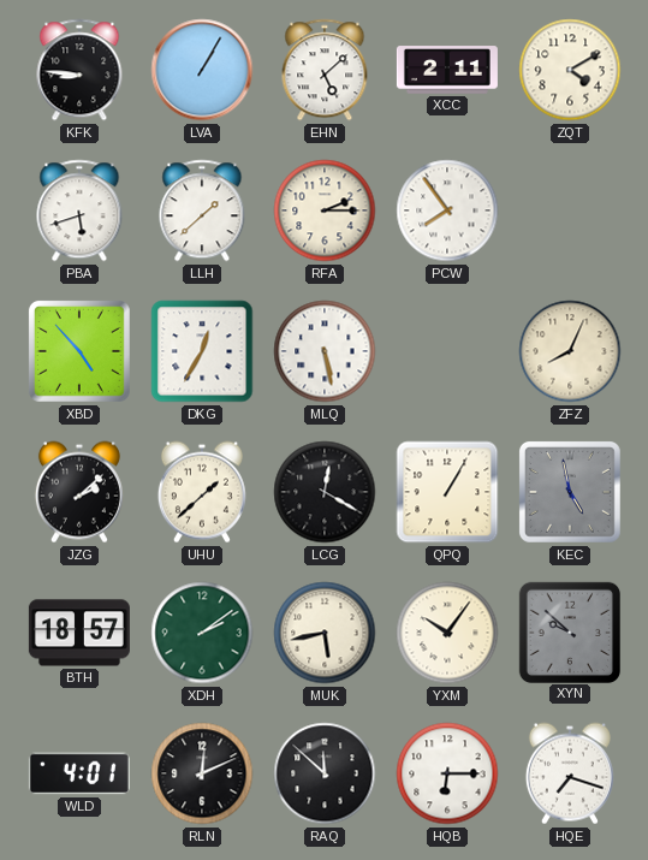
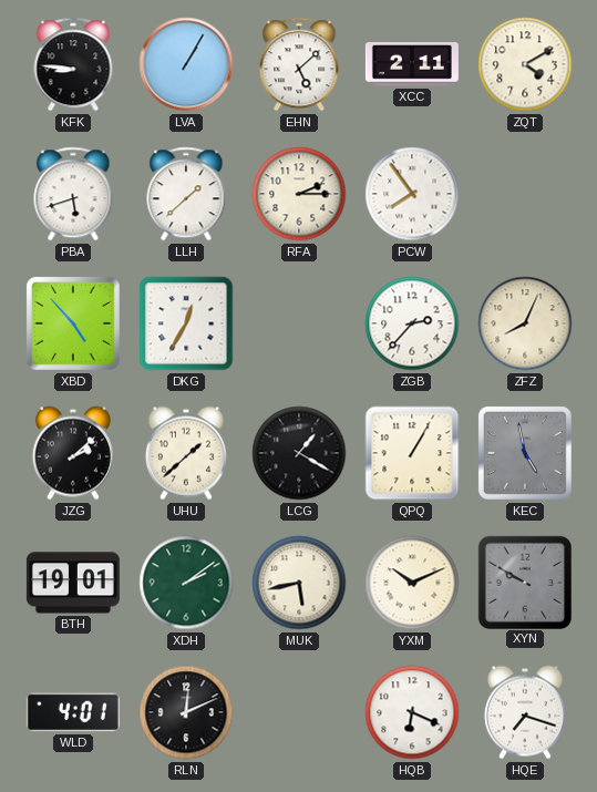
MLQ: 5:28 -> none (325, 351)
ZGB: none -> 2:37 (412, 323)
LCG: 12:20 -> 1:20 (299, 453)
BTH: 18:57 -> 19:01 (73, 583)
YXM: 10:06 -> 10:11 (412, 583)
XYN: 9:52 -> 9:50 (524, 582)
RAQ: 11:52 -> none (325, 773)
HQB: 6:15 -> 6:19 (412, 712)
